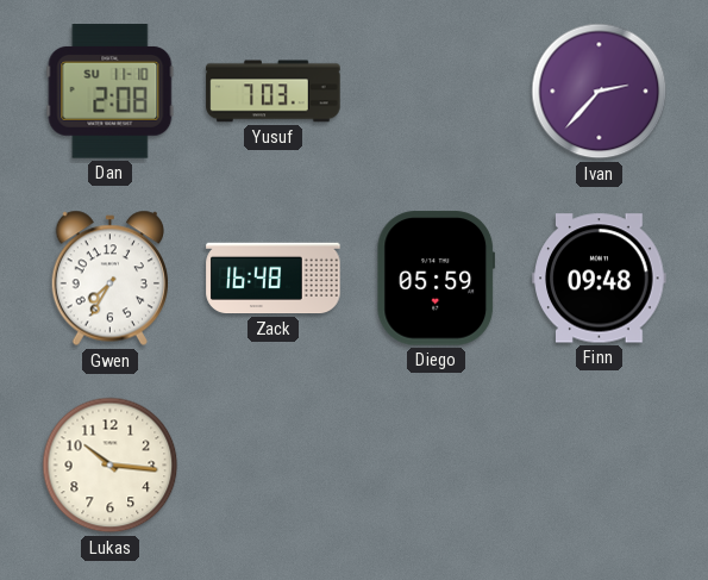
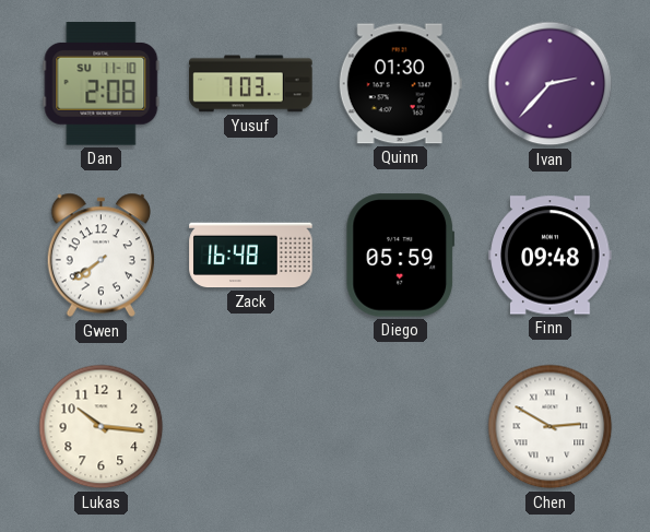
Quinn: none -> 01:30 (400, 84)
Gwen: 7:35 -> 7:39 (101, 256)
Chen: none -> 2:50 (551, 427)
